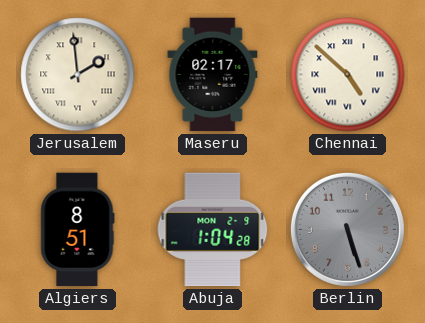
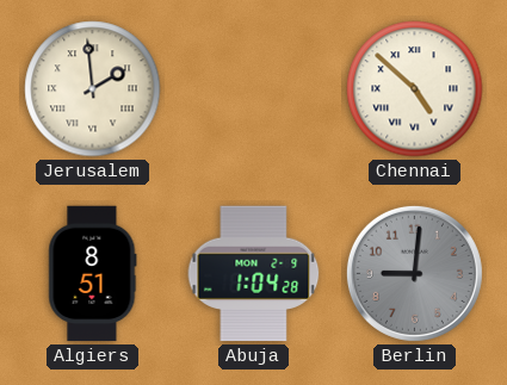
Maseru: 02:17 -> none (213, 75)
Berlin: 5:27 -> 9:01 (414, 273)
